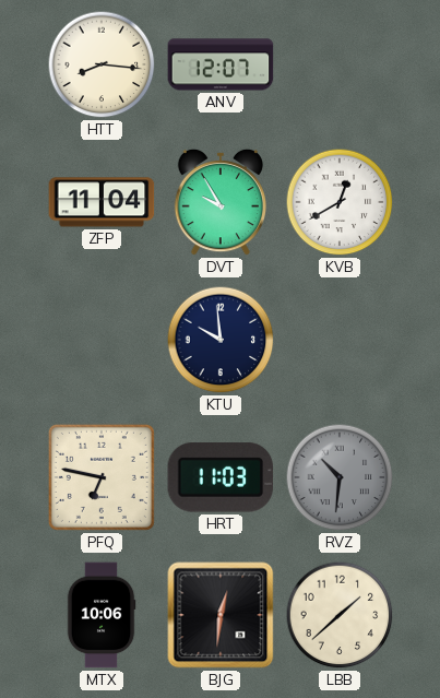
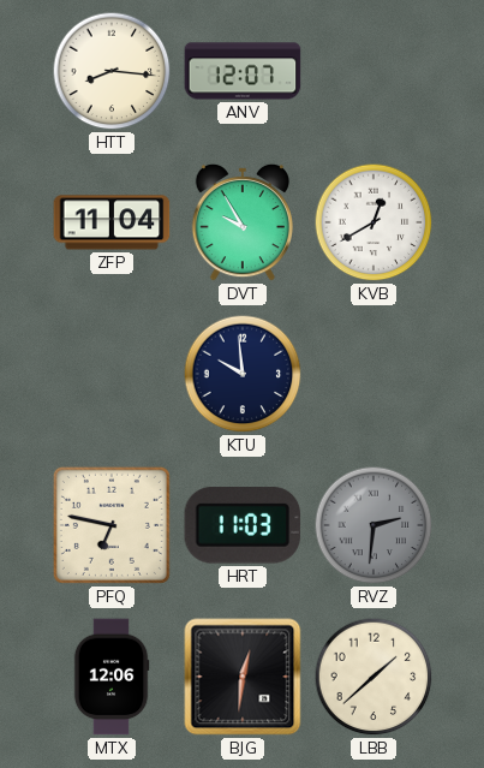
RVZ: 10:31 -> 2:31 (374, 525)
MTX: 10:06 -> 12:06 (112, 677)
